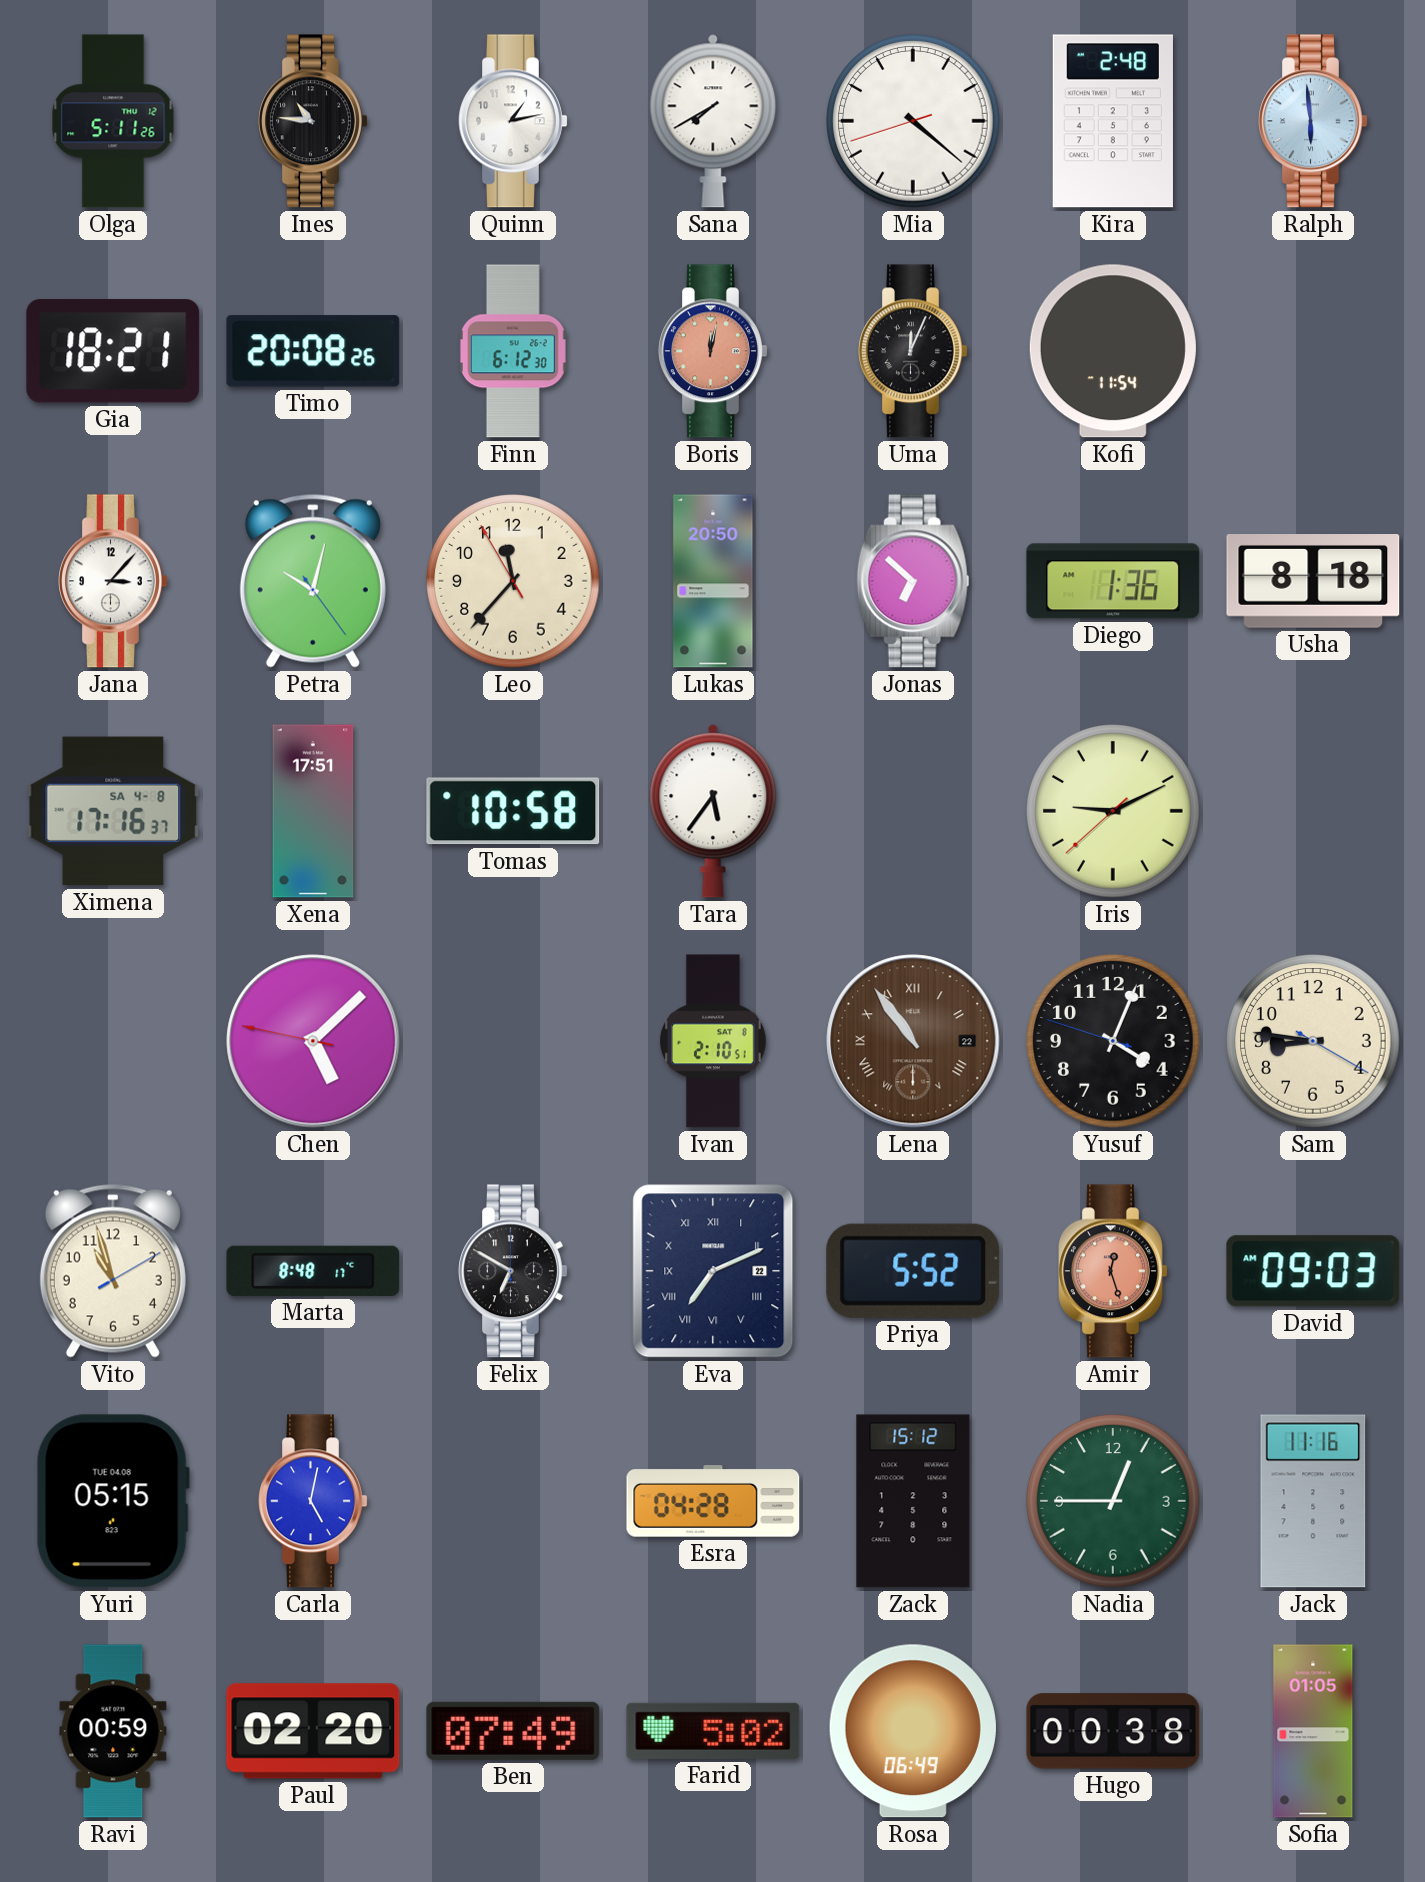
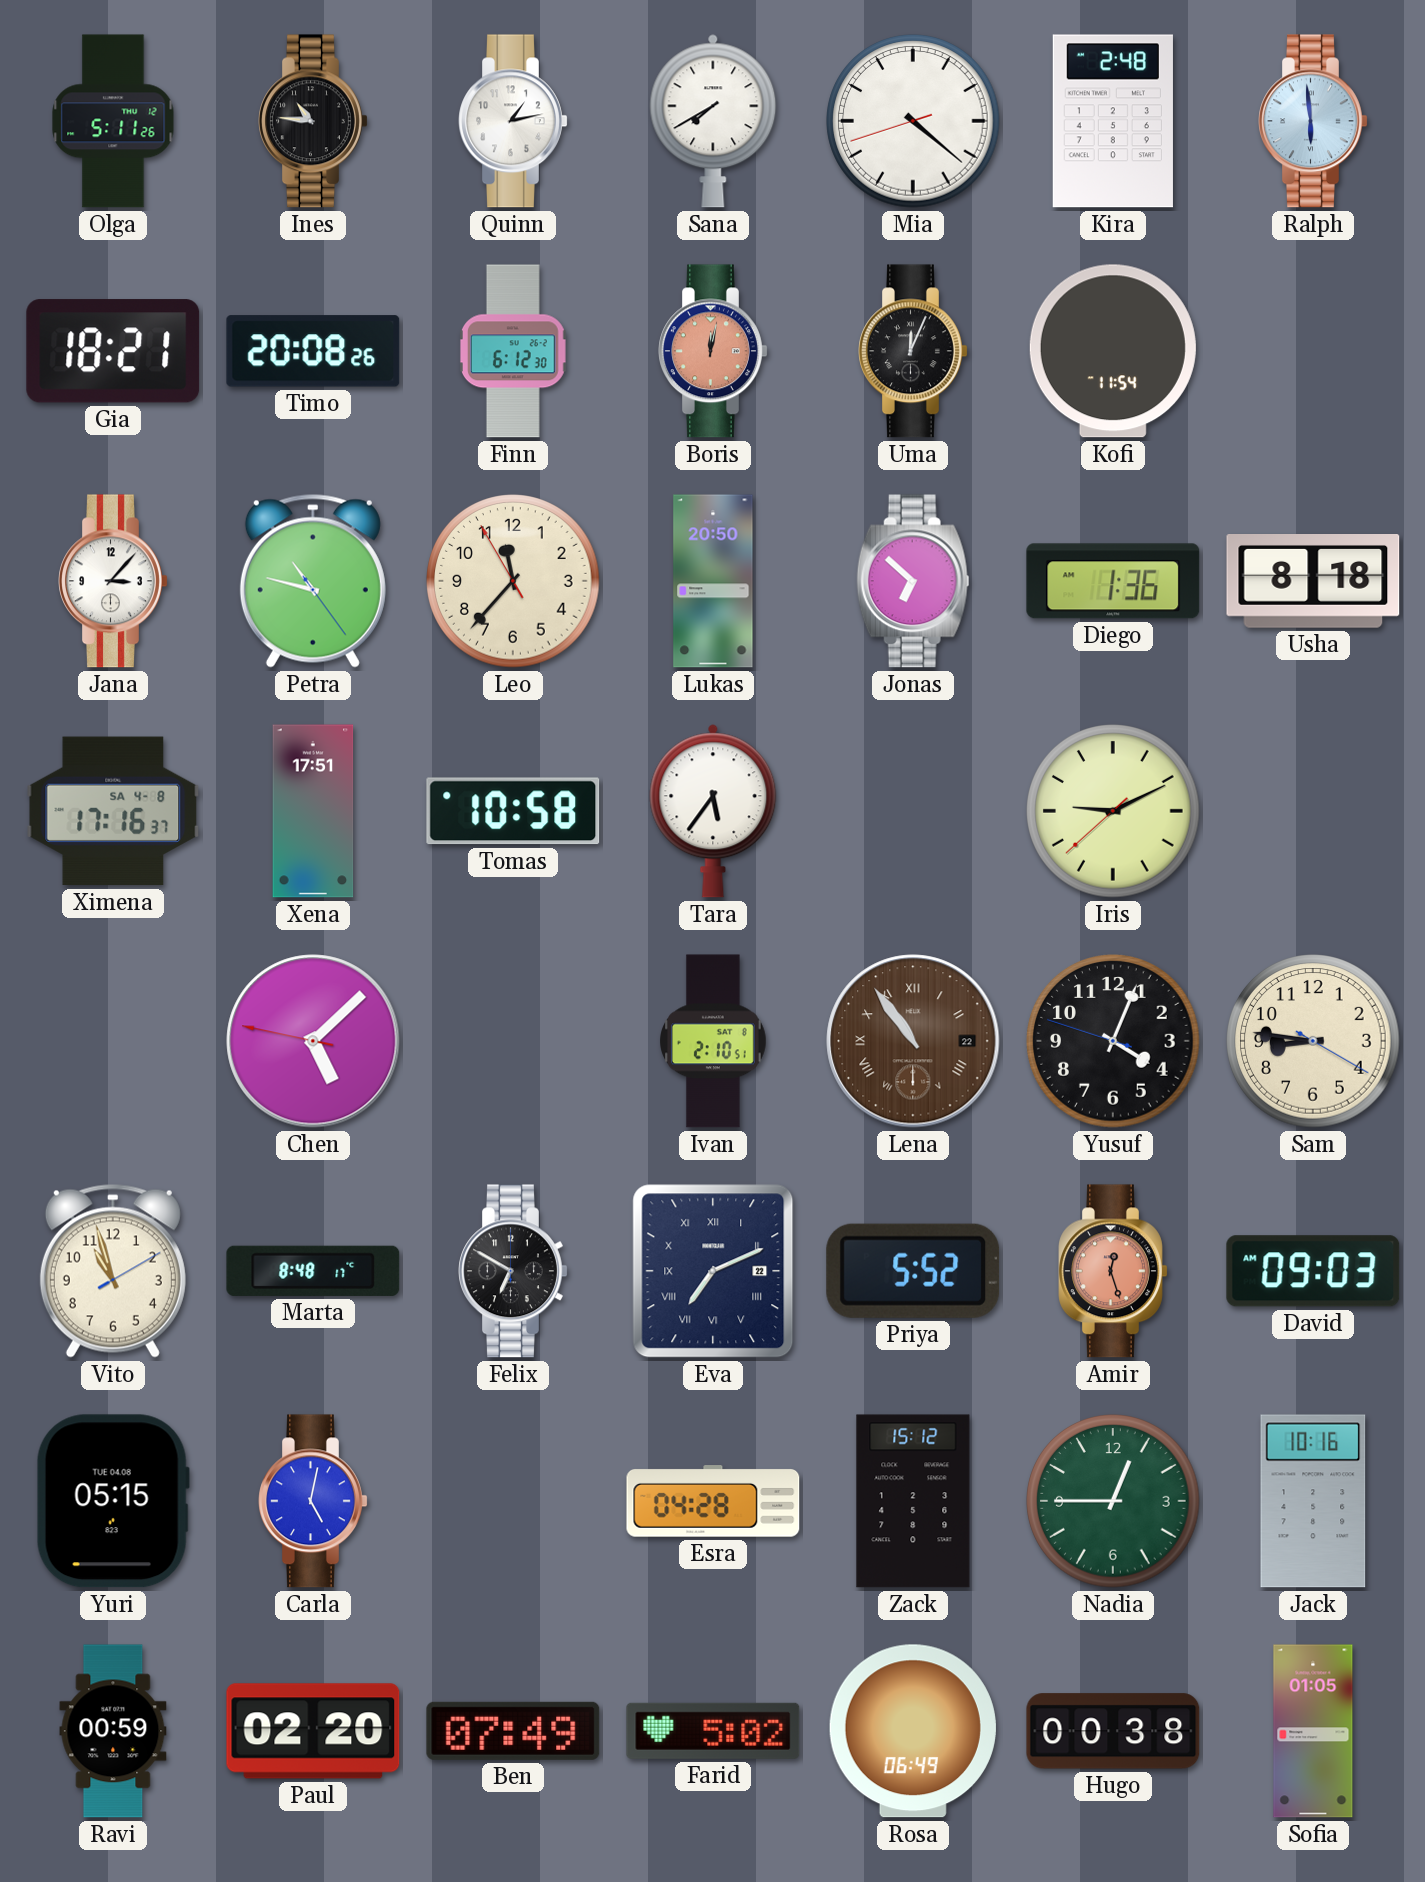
Petra: 10:02 -> 10:47 (313, 581)
Jack: 11:16 -> 10:16 (1313, 1501)
